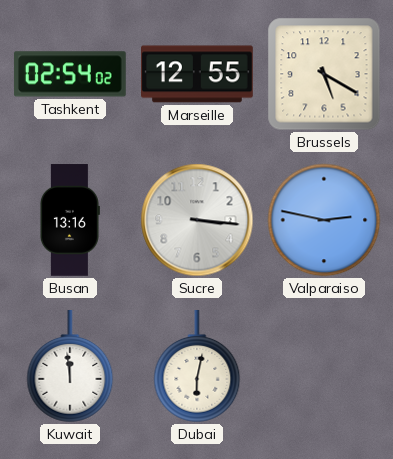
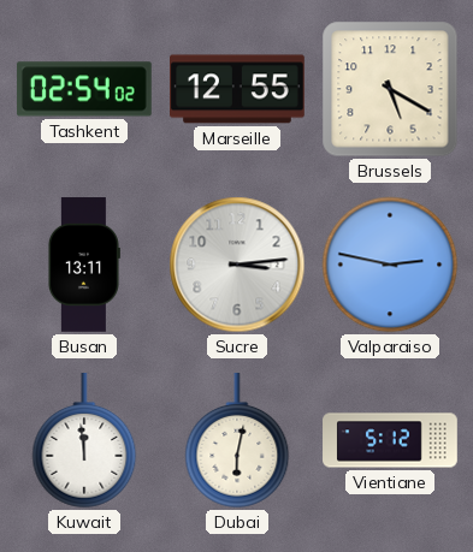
Busan: 13:16 -> 13:11 (83, 265)
Sucre: 3:16 -> 3:14 (237, 265)
Vientiane: none -> 5:12 (390, 440)
